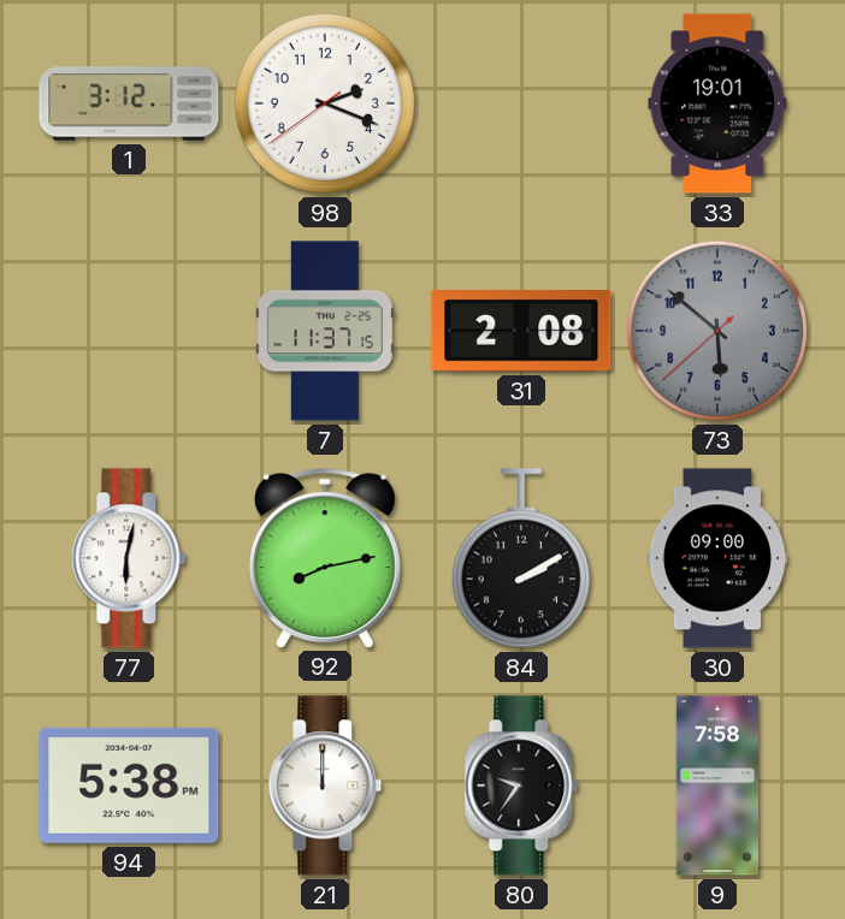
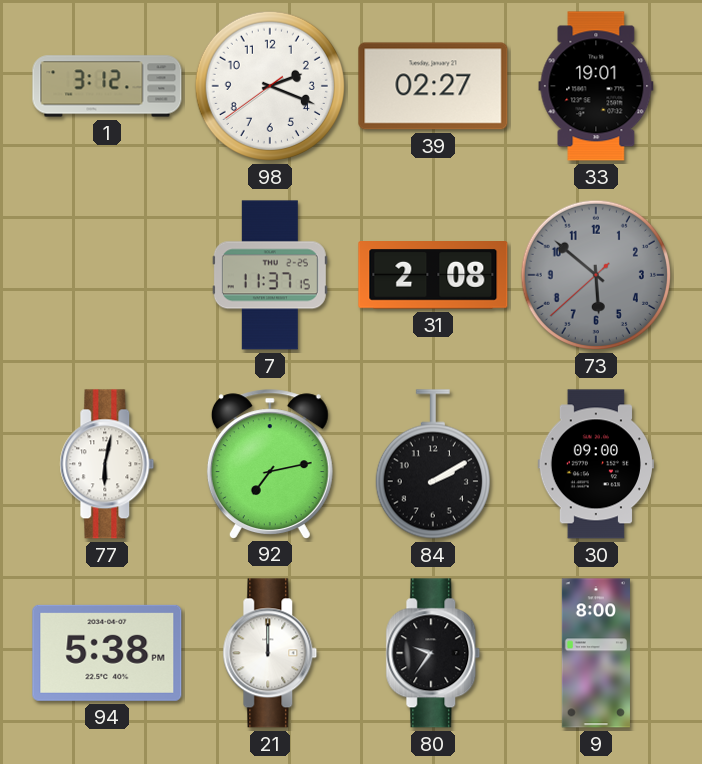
39: none -> 02:27 (433, 86)
92: 8:13 -> 7:13 (270, 464)
9: 7:58 -> 8:00 (596, 653)
